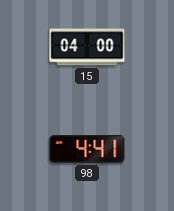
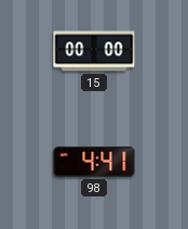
15: 04:00 -> 00:00 (94, 51)
